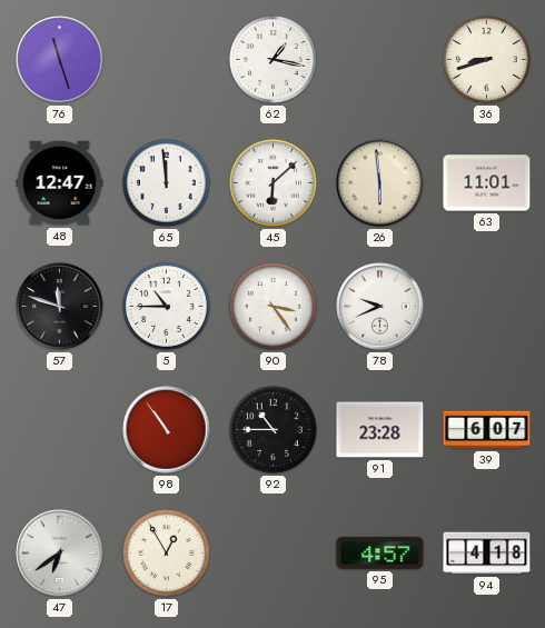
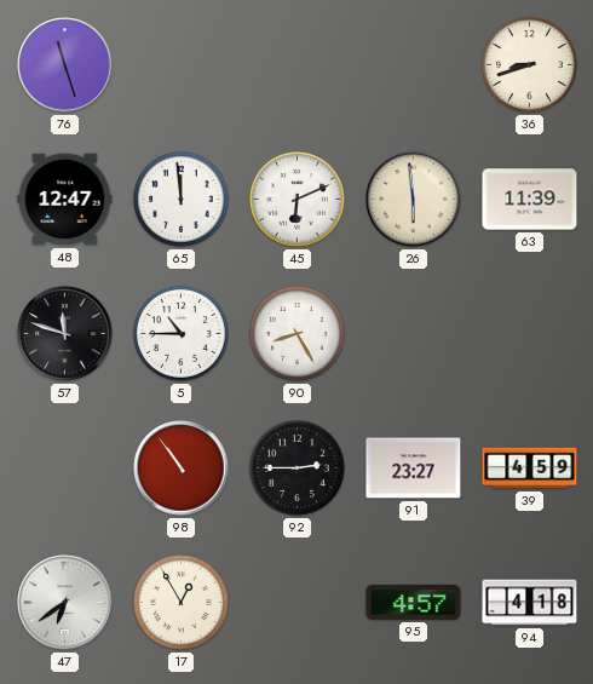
62: 1:17 -> none (274, 60)
45: 6:08 -> 6:11 (298, 200)
63: 11:01 -> 11:39 (530, 200)
90: 3:24 -> 8:25 (298, 334)
78: 9:41 -> none (380, 307)
92: 10:45 -> 2:45 (298, 469)
91: 23:28 -> 23:27 (414, 469)
39: 6:07 -> 4:59 (530, 469)
